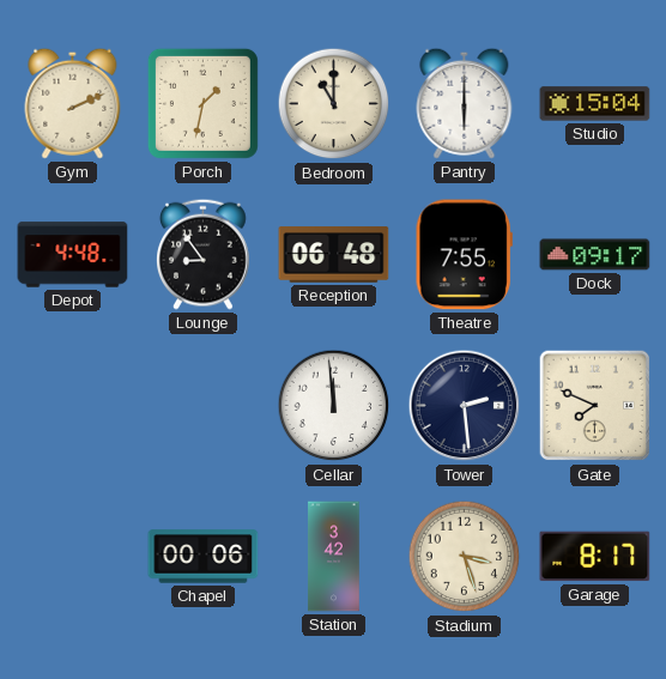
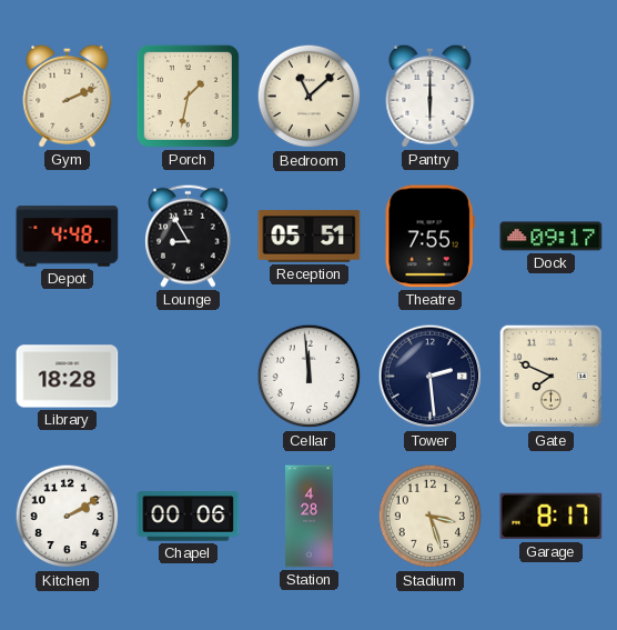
Bedroom: 11:00 -> 11:08 (310, 97)
Studio: 15:04 -> none (595, 104)
Lounge: 8:54 -> 8:55 (189, 236)
Reception: 06:48 -> 05:51 (310, 237)
Library: none -> 18:28 (68, 377)
Kitchen: none -> 2:10 (68, 517)
Station: 3:42 -> 4:28 (310, 517)
